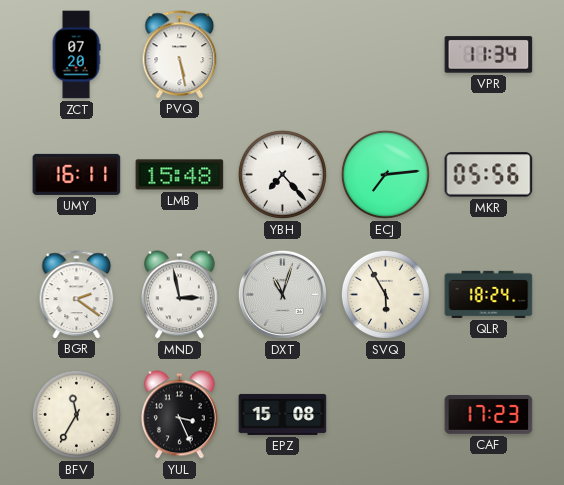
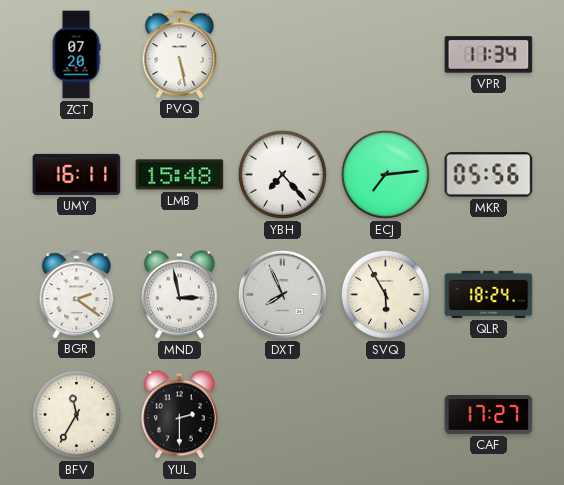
DXT: 11:03 -> 7:56 (282, 294)
YUL: 3:26 -> 2:30 (180, 415)
EPZ: 15:08 -> none (283, 414)
CAF: 17:23 -> 17:27 (489, 414)
